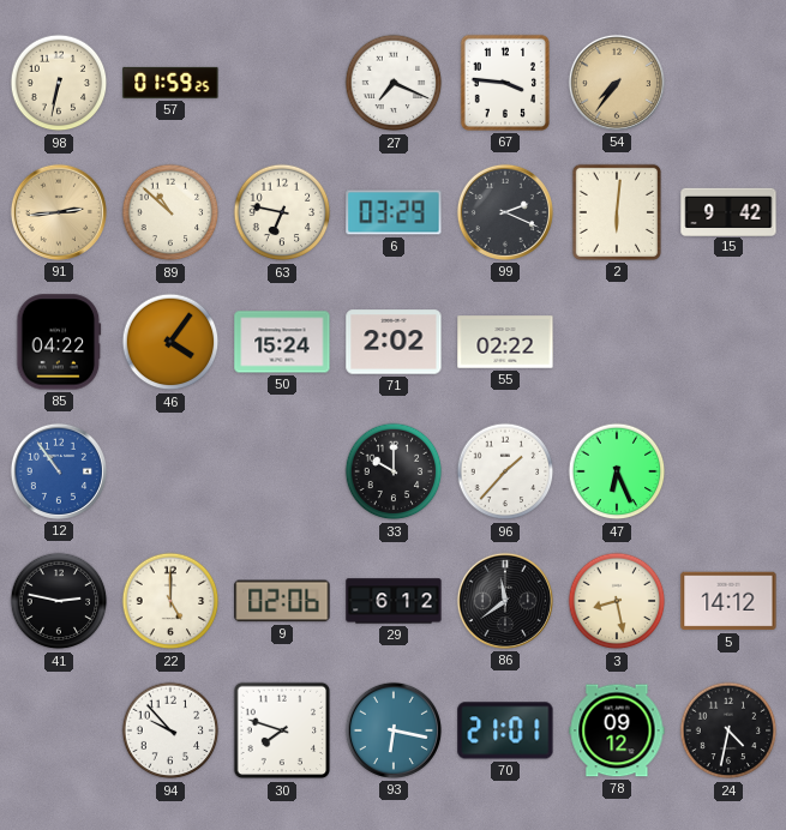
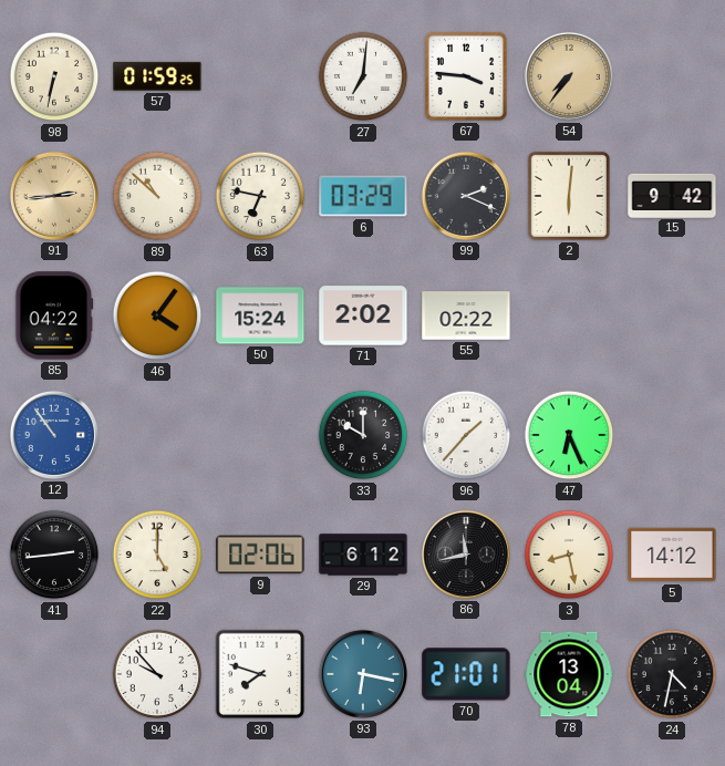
27: 7:19 -> 7:01 (363, 76)
41: 2:47 -> 2:44 (54, 555)
86: 11:39 -> 11:43 (466, 555)
78: 09:12 -> 13:04 (569, 674)
